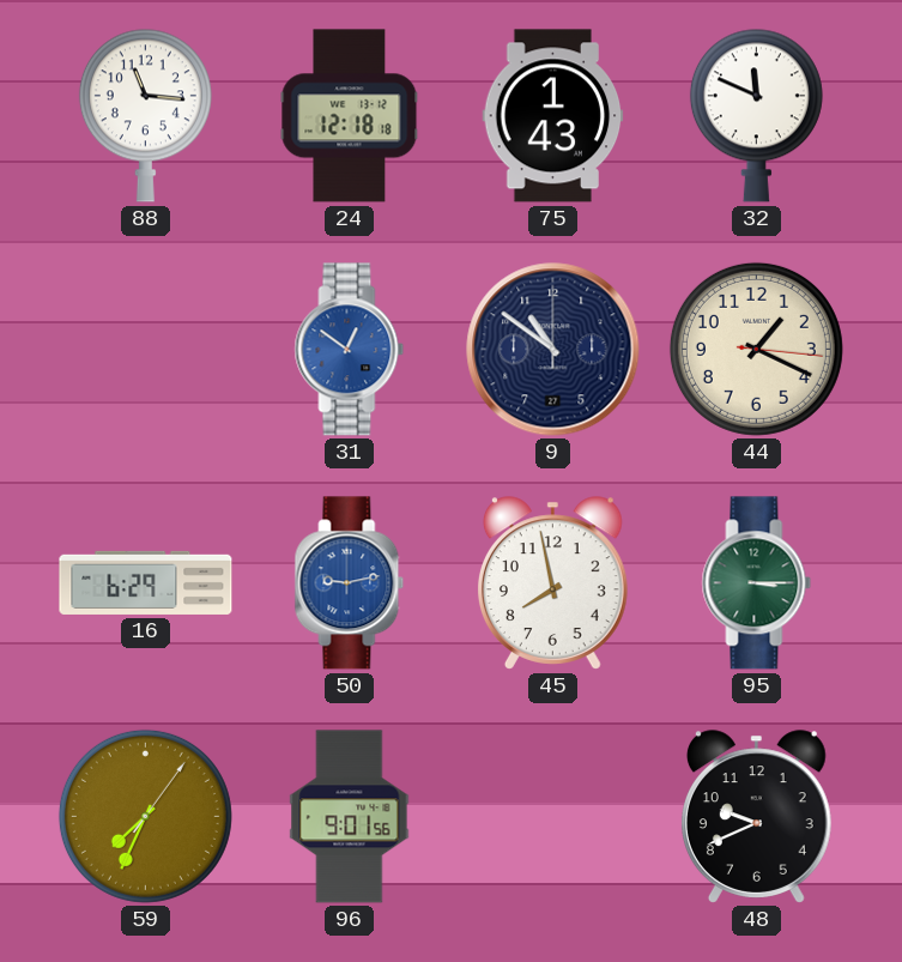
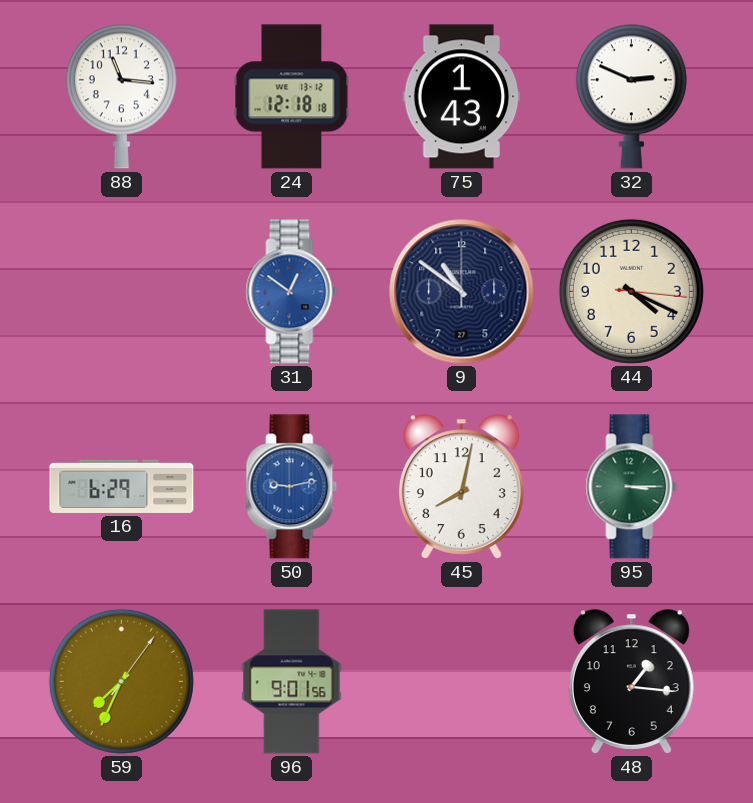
32: 11:49 -> 2:49 (631, 96)
44: 1:19 -> 4:19 (631, 291)
45: 7:58 -> 8:02 (461, 487)
48: 9:41 -> 1:16 (631, 682)
